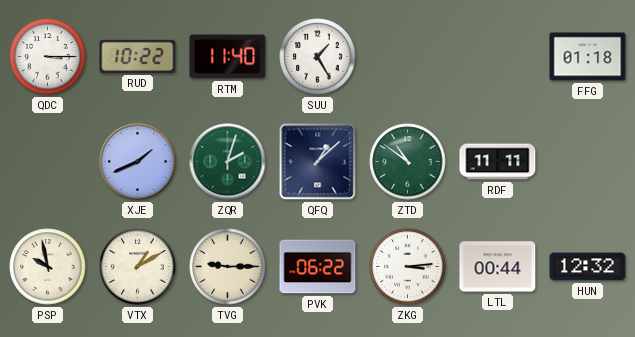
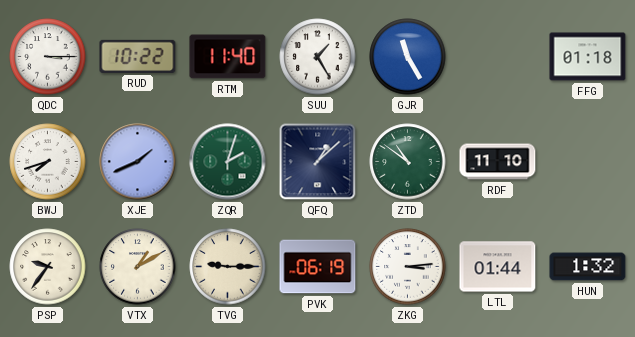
GJR: none -> 11:25 (408, 57)
BWJ: none -> 7:42 (48, 162)
RDF: 11:11 -> 11:10 (498, 162)
PSP: 9:58 -> 9:36 (48, 267)
PVK: 06:22 -> 06:19 (318, 267)
LTL: 00:44 -> 01:44 (498, 267)
HUN: 12:32 -> 1:32 (588, 267)
